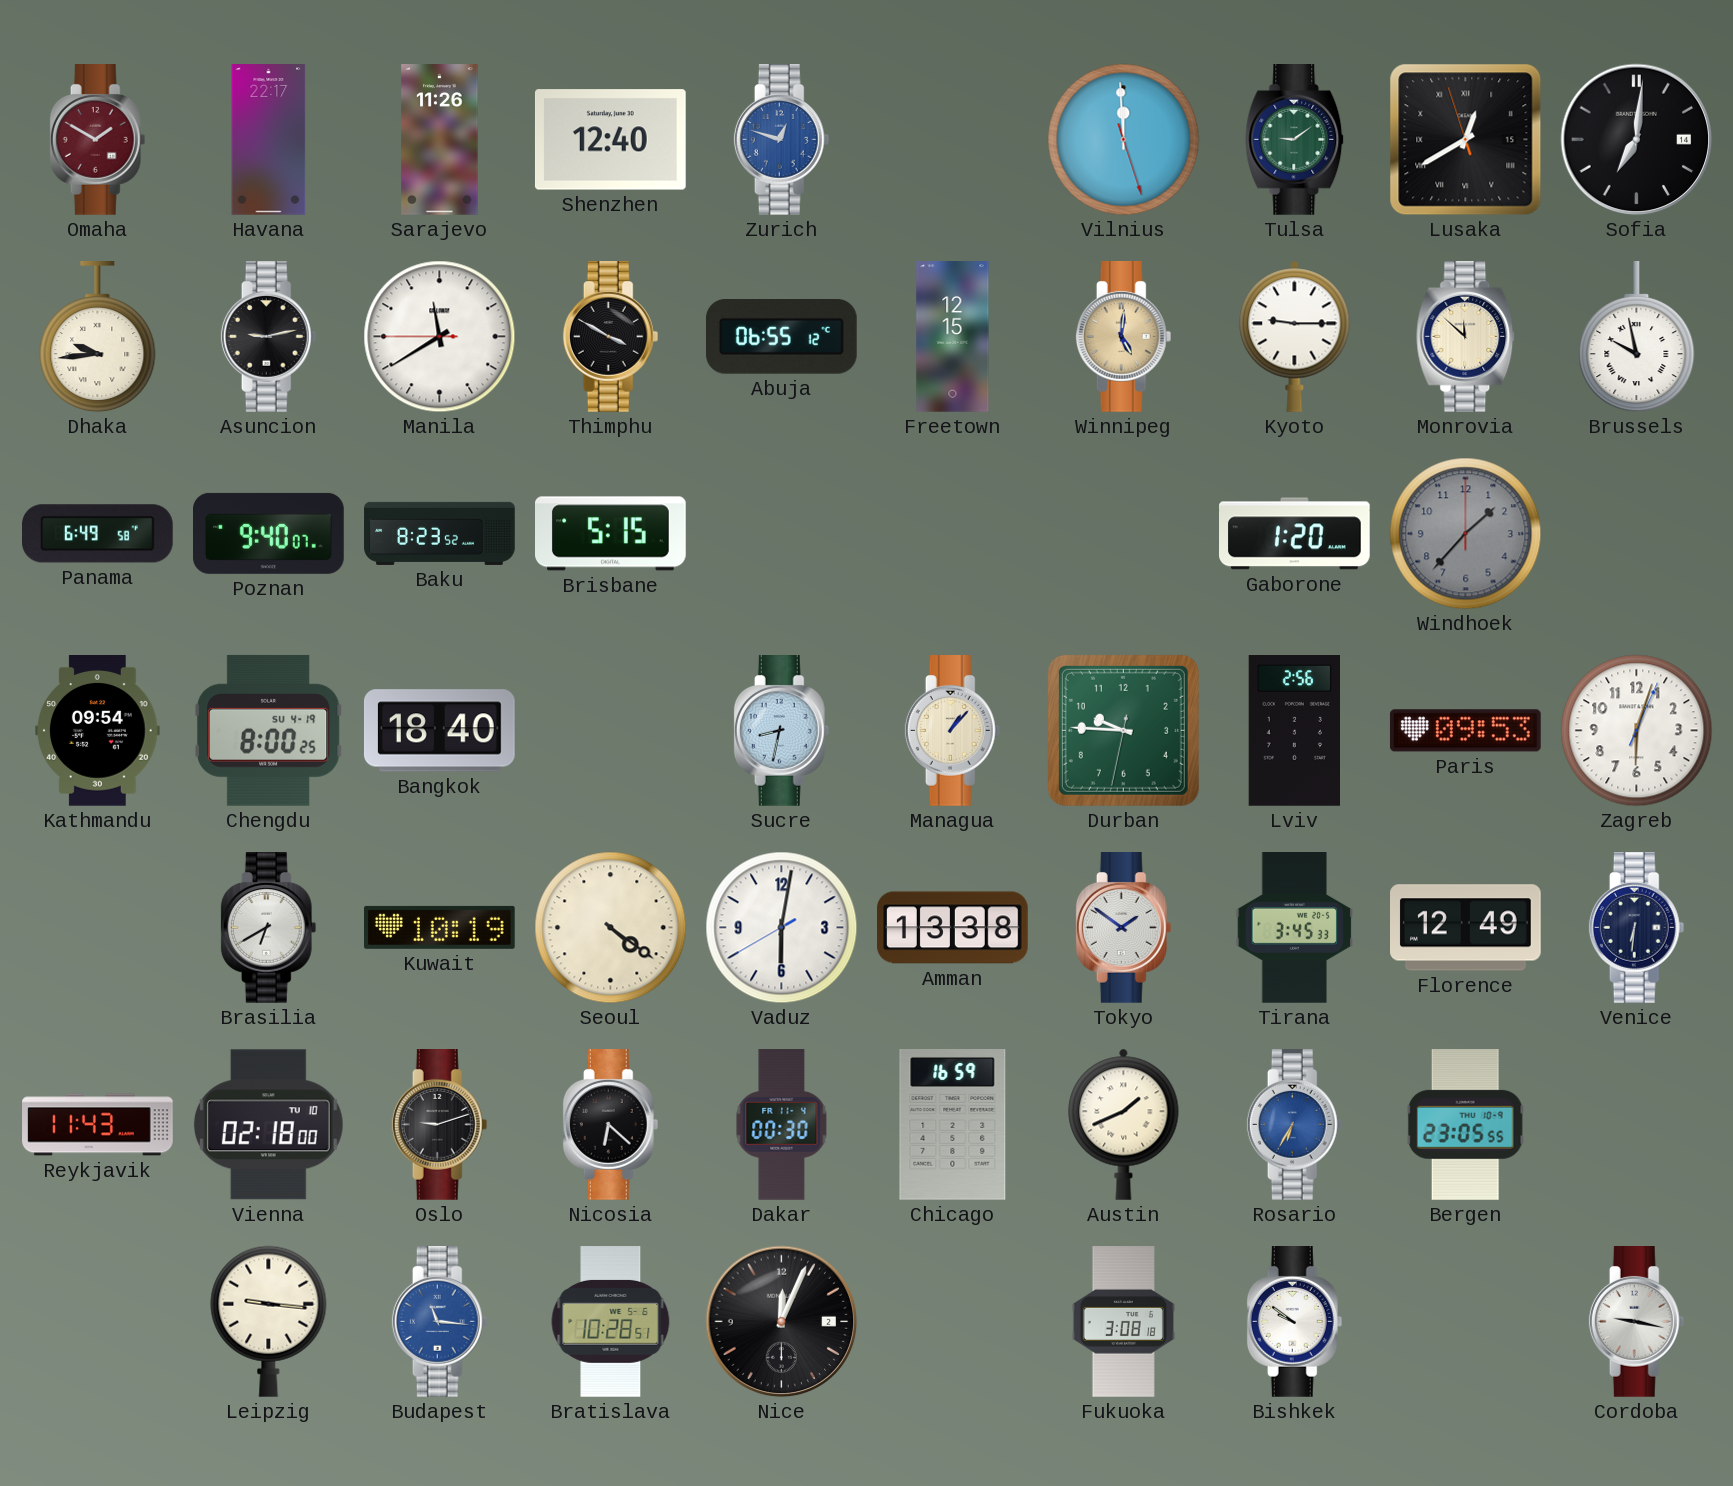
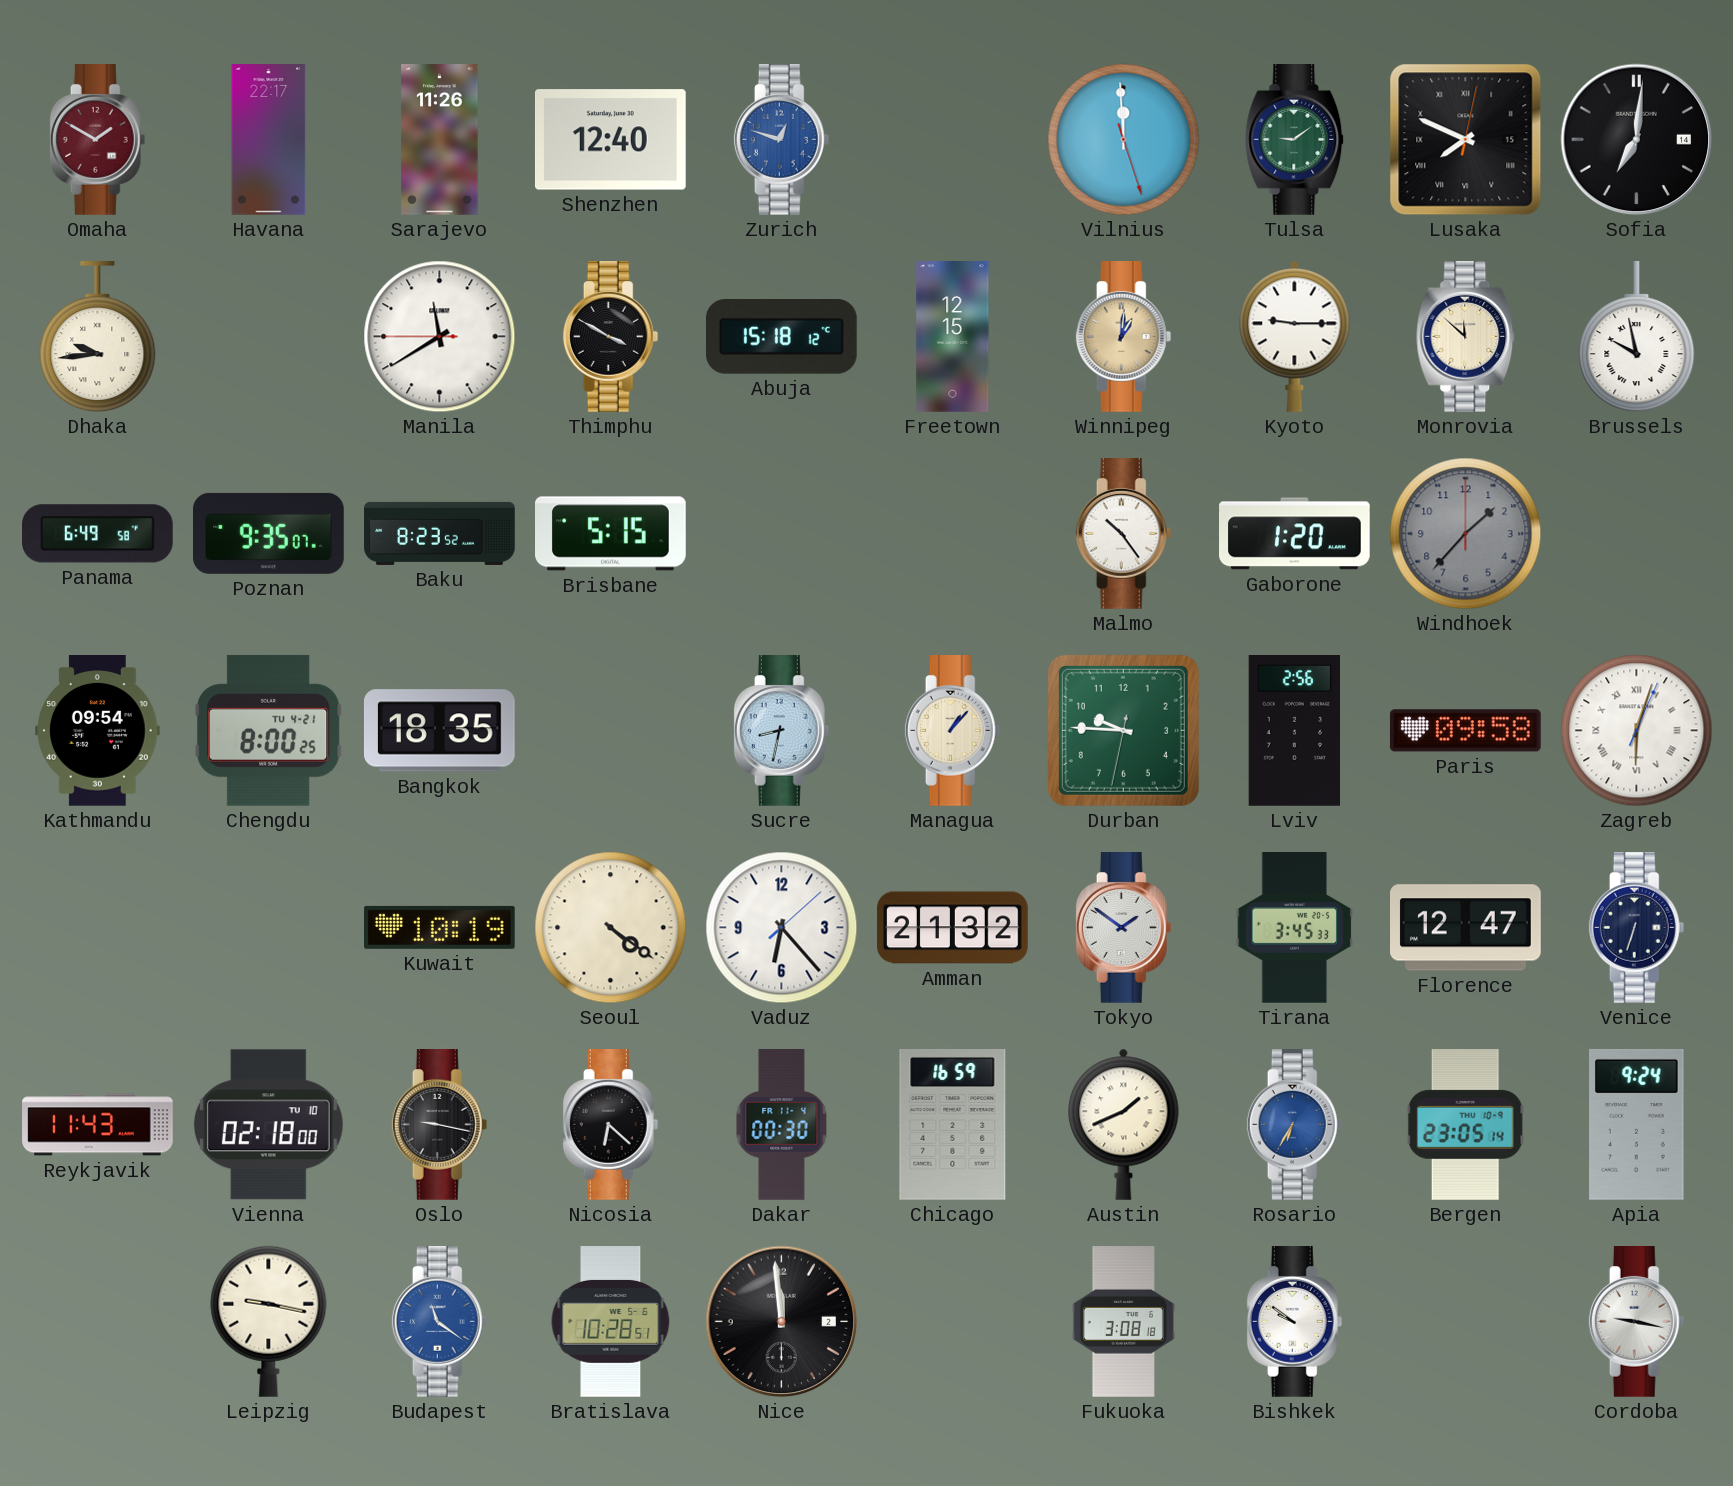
Lusaka: 12:39 -> 7:49 (1466, 140)
Asuncion: 9:13 -> none (269, 337)
Abuja: 06:55 -> 15:18 (781, 337)
Winnipeg: 5:01 -> 1:01 (1124, 337)
Poznan: 9:40 -> 9:35 (269, 533)
Malmo: none -> 10:24 (1124, 534)
Chengdu date: SU 4-19 -> TU 4-21 (268, 730)
Bangkok: 18:40 -> 18:35 (439, 731)
Paris: 09:53 -> 09:58 (1465, 731)
Zagreb numerals: Arabic -> Roman (1637, 731)
Brasilia: 6:40 -> none (269, 928)
Vaduz: 6:01 -> 6:23 (782, 928)
Amman: 13:38 -> 21:32 (953, 928)
Florence: 12:49 -> 12:47 (1466, 928)
Venice: 6:31 -> 6:33 (1637, 928)
Oslo: 9:12 -> 9:17 (440, 1125)
Bergen: 23:05:55 -> 23:05:14 (1465, 1125)
Apia: none -> 9:24 (1637, 1124)
Leipzig: 9:16 -> 9:17 (269, 1321)
Budapest: 11:16 -> 11:21 (440, 1322)
Nice: 12:04 -> 11:59 (782, 1322)
